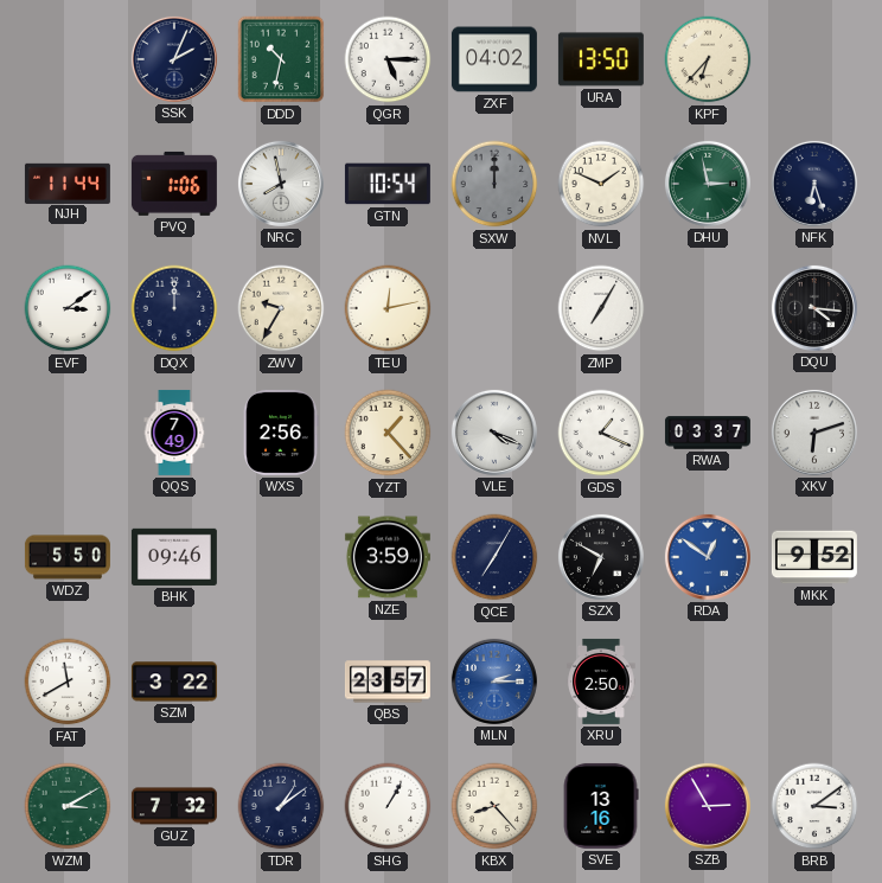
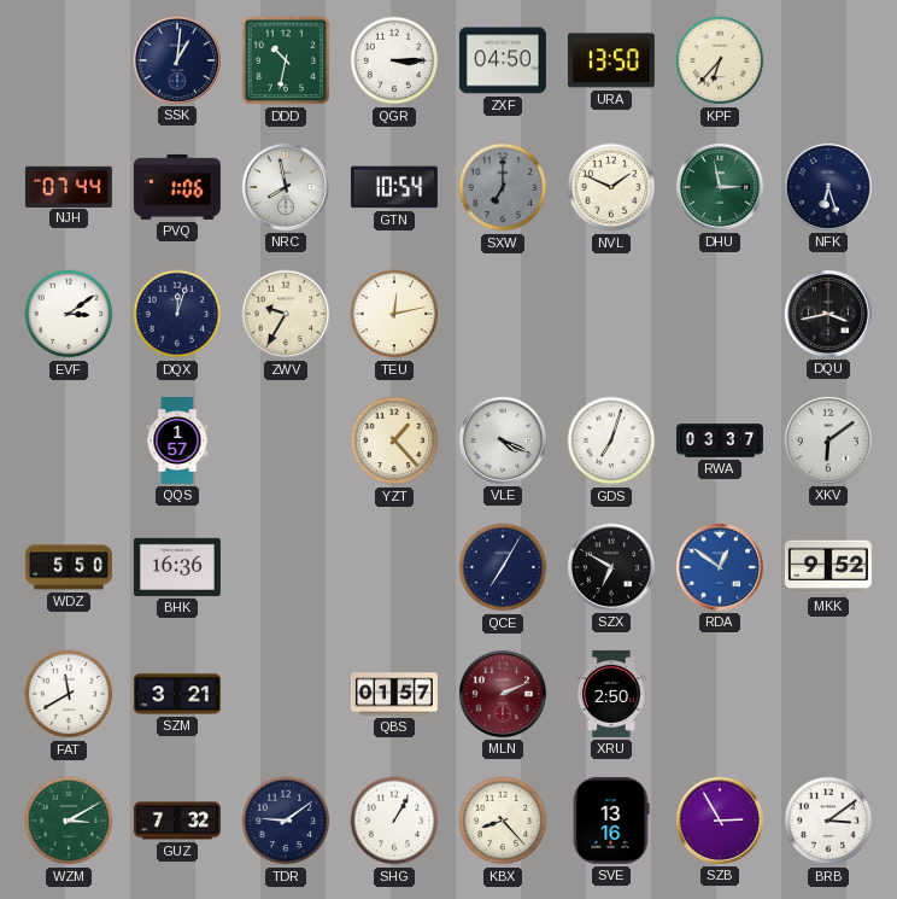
SSK: 2:04 -> 1:01 (177, 60)
QGR: 5:15 -> 3:15 (394, 60)
ZXF: 04:02 -> 04:50 (503, 60)
NJH: 11:44 -> 07:44 (69, 186)
SXW: 12:00 -> 7:00 (503, 187)
DQX: 12:00 -> 12:03 (177, 314)
ZMP: 7:05 -> none (601, 308)
DQU: 4:16 -> 3:43 (828, 314)
QQS: 7:49 -> 1:57 (177, 440)
WXS: 2:56 -> none (281, 433)
GDS: 1:19 -> 7:03 (611, 440)
XKV: 6:12 -> 6:09 (828, 440)
BHK: 09:46 -> 16:36 (177, 567)
NZE: 3:59 -> none (388, 557)
SZM: 3:22 -> 3:21 (177, 694)
QBS: 23:57 -> 01:57 (394, 694)
MLN: 2:15 -> 2:11 (503, 694)
MLN dial: blue -> burgundy (503, 694)
TDR: 1:09 -> 9:09 (286, 821)
